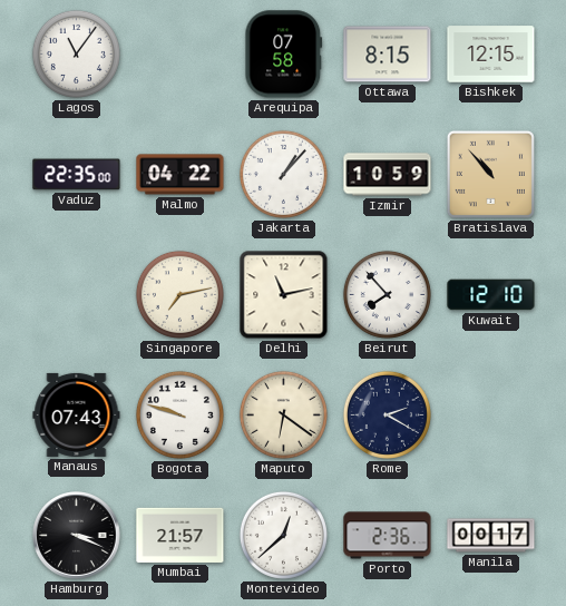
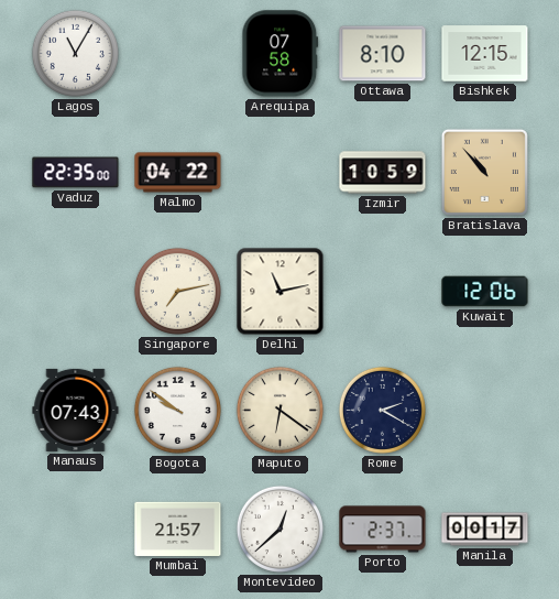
Lagos: 11:06 -> 11:05 (75, 53)
Ottawa: 8:15 -> 8:10 (383, 54)
Jakarta: 1:07 -> none (283, 174)
Beirut: 7:53 -> none (387, 294)
Kuwait: 12:10 -> 12:06 (485, 292)
Bogota: 9:48 -> 9:51 (177, 410)
Hamburg: 3:19 -> none (77, 536)
Porto: 2:36 -> 2:37 (383, 530)
